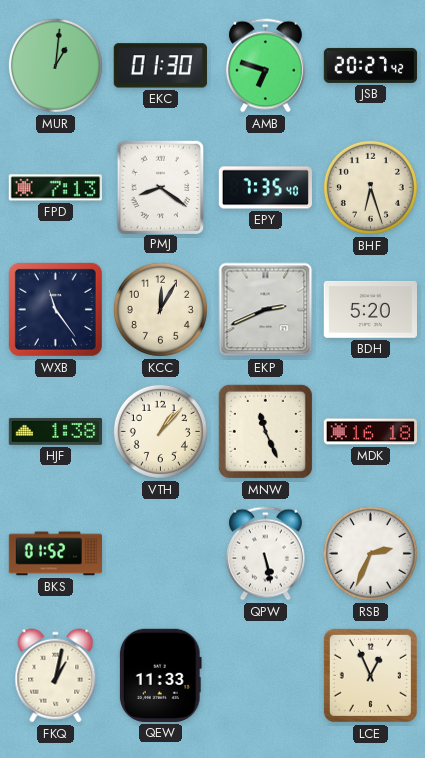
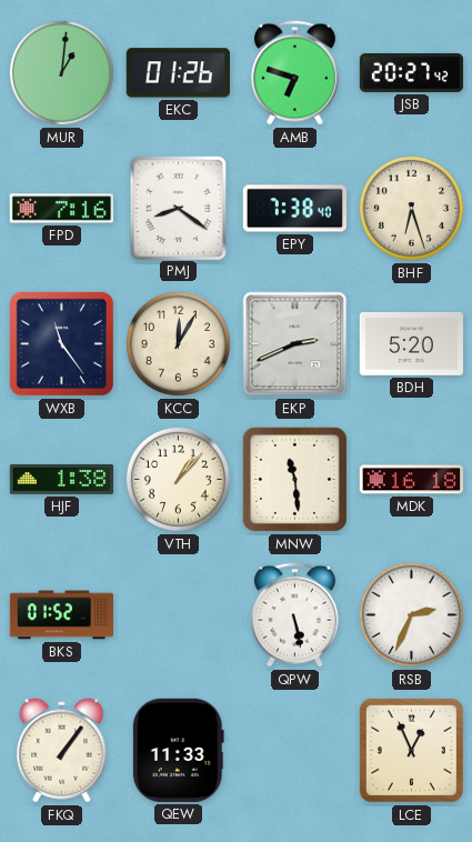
EKC: 01:30 -> 01:26 (178, 73)
FPD: 7:13 -> 7:16 (61, 209)
EPY: 7:35 -> 7:38 (294, 209)
MNW: 11:26 -> 11:29 (294, 479)
FKQ: 1:02 -> 1:06 (62, 751)
